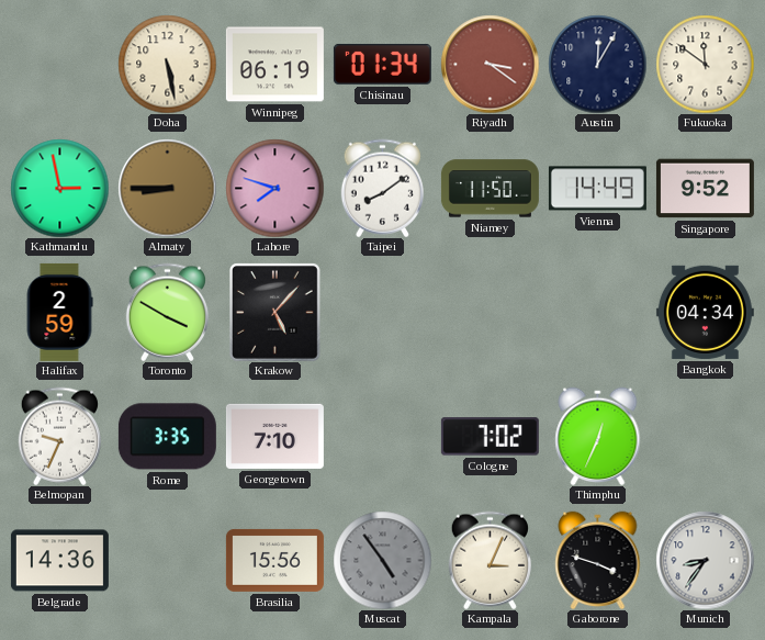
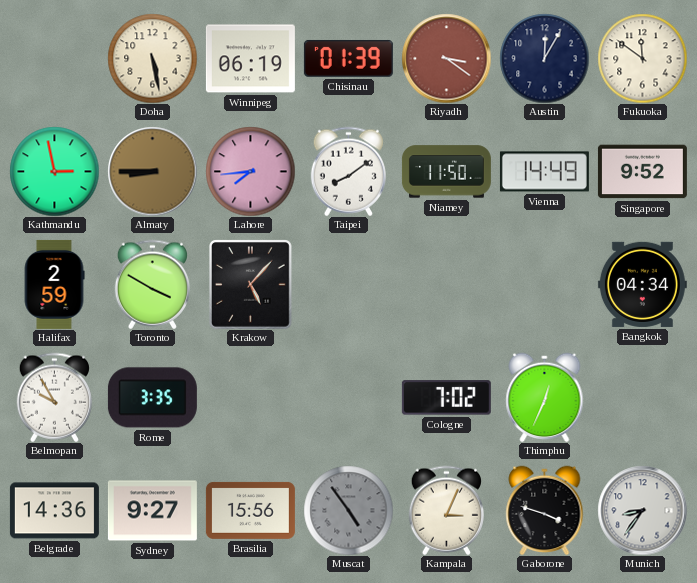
Chisinau: 01:34 -> 01:39 (348, 59)
Lahore: 7:48 -> 7:44 (250, 171)
Belmopan: 9:34 -> 9:55 (54, 397)
Georgetown: 7:10 -> none (274, 436)
Sydney: none -> 9:27 (152, 511)
